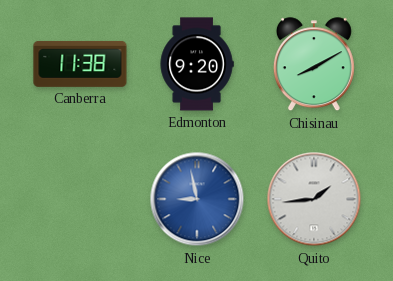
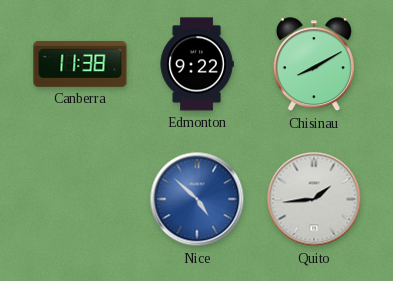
Edmonton: 9:20 -> 9:22 (197, 64)
Nice: 8:58 -> 4:52 (197, 199)
